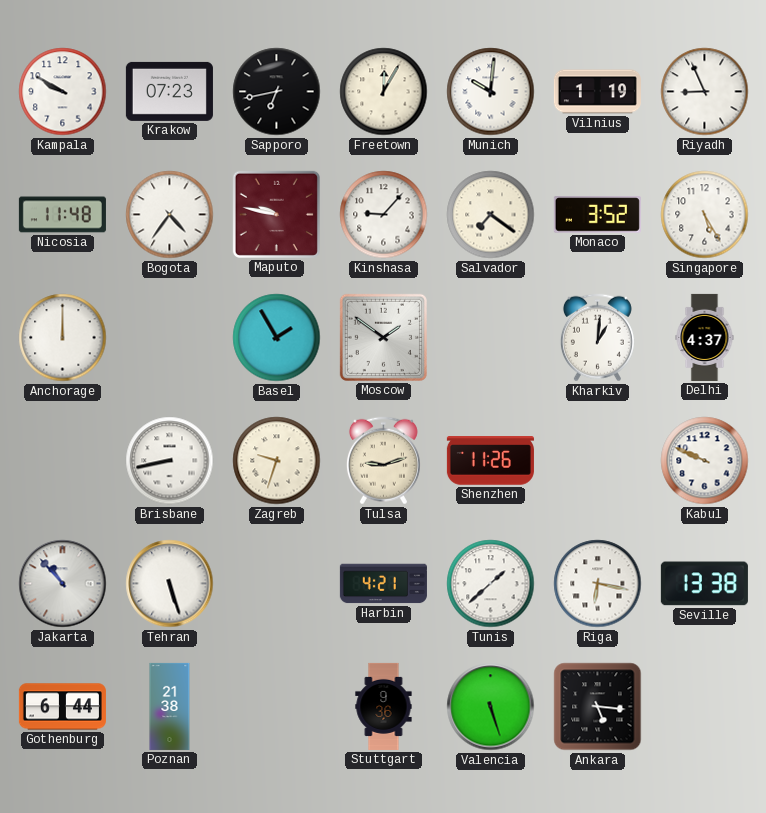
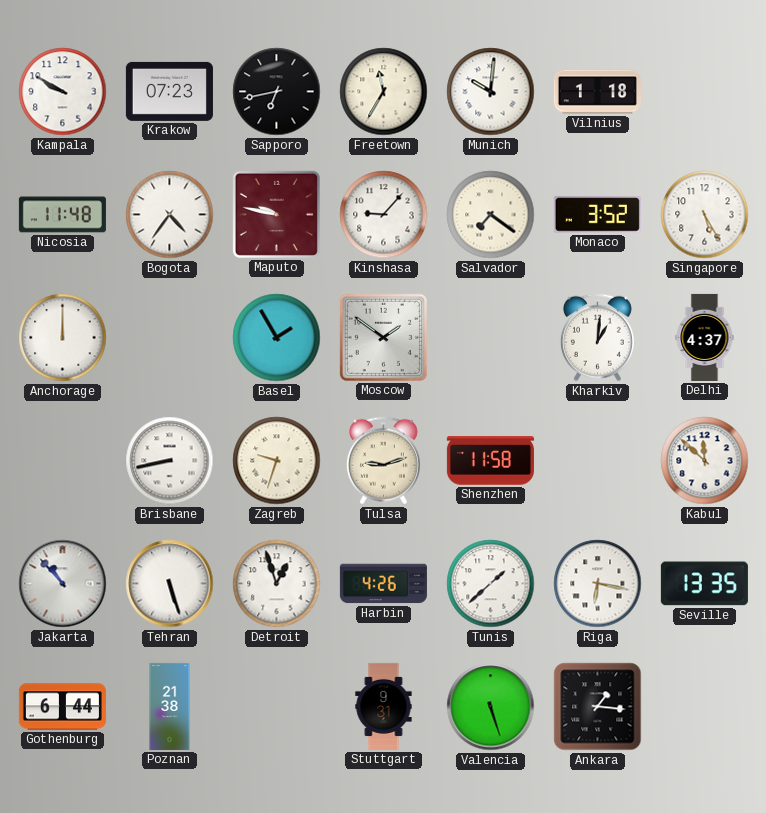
Freetown: 12:05 -> 11:35 (384, 92)
Vilnius: 1:19 -> 1:18 (597, 92)
Riyadh: 8:56 -> none (705, 92)
Shenzhen: 11:26 -> 11:58 (490, 461)
Kabul: 9:49 -> 11:52 (705, 461)
Detroit: none -> 12:57 (277, 584)
Harbin: 4:21 -> 4:26 (383, 584)
Seville: 13:38 -> 13:35 (704, 584)
Stuttgart: 9:36 -> 9:31 (384, 706)
Ankara: 5:16 -> 1:16 (598, 707)
